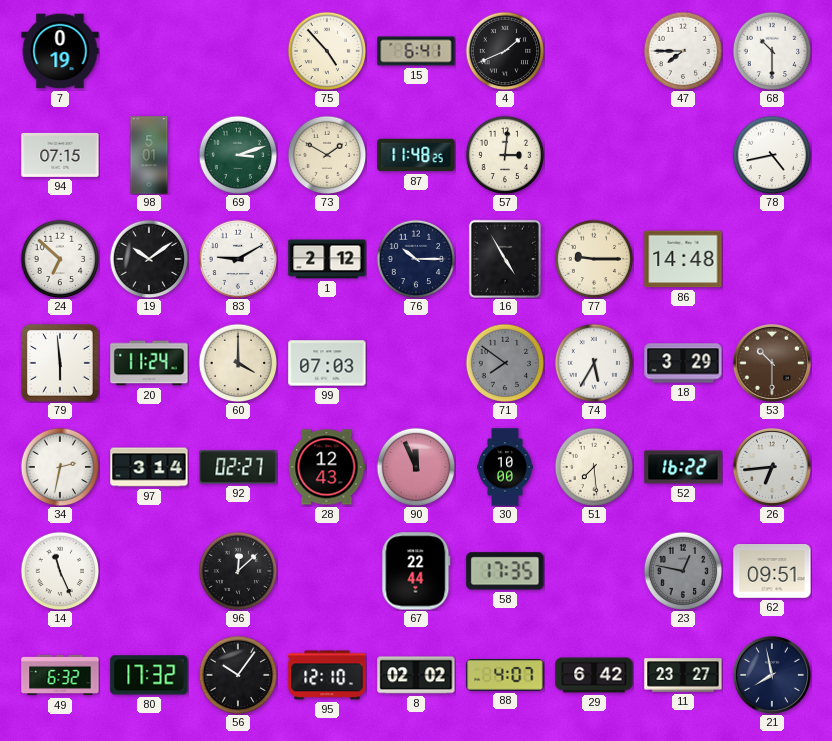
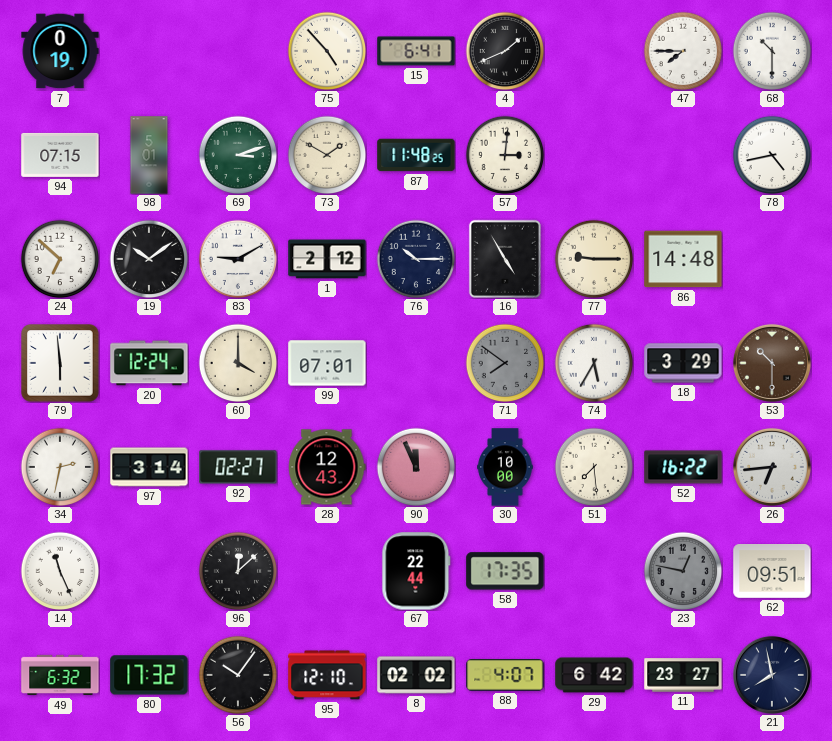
20: 11:24 -> 12:24 (149, 363)
99: 07:03 -> 07:01 (327, 363)
